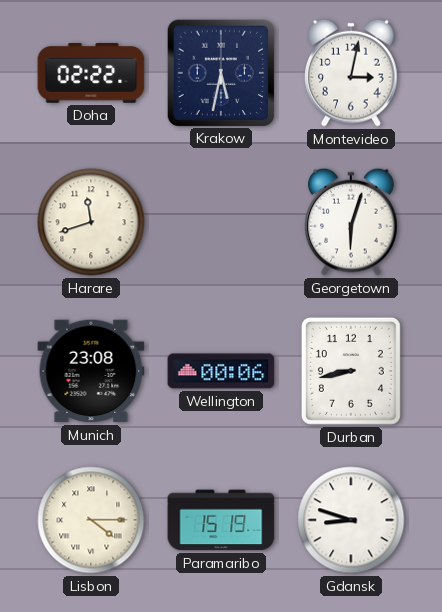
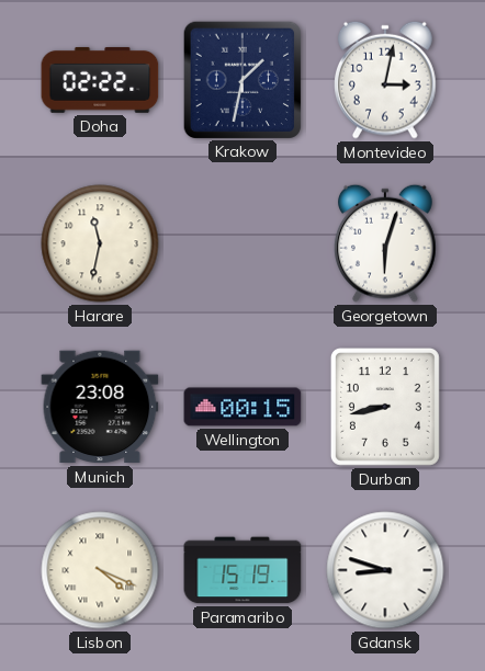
Krakow: 5:32 -> 1:32 (241, 79)
Harare: 11:42 -> 11:32 (100, 243)
Wellington: 00:06 -> 00:15 (243, 407)
Lisbon: 4:15 -> 4:19 (100, 570)
